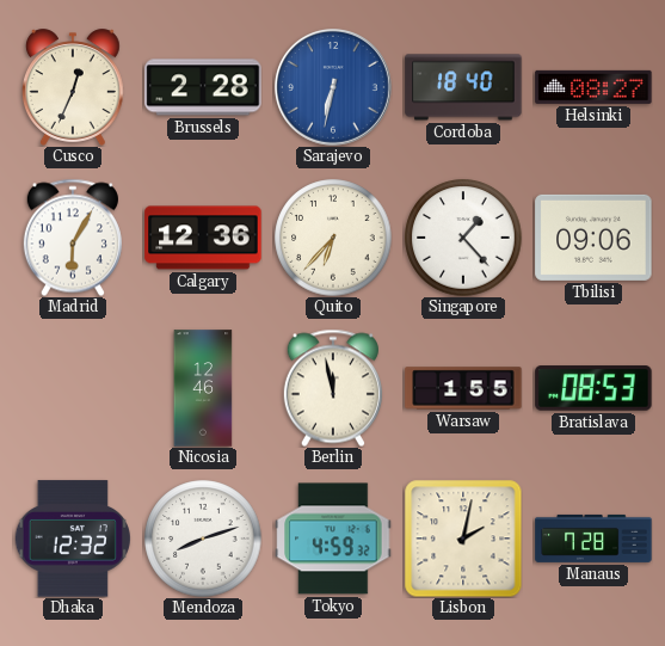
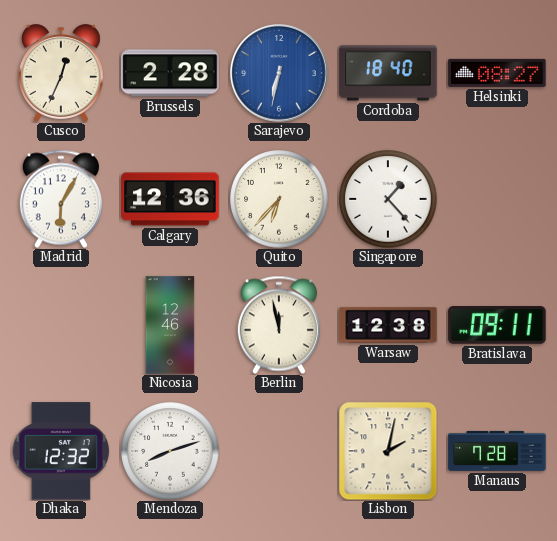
Tbilisi: 09:06 -> none (593, 238)
Warsaw: 1:55 -> 12:38 (388, 325)
Bratislava: 08:53 -> 09:11 (497, 325)
Tokyo: 4:59 -> none (333, 539)
